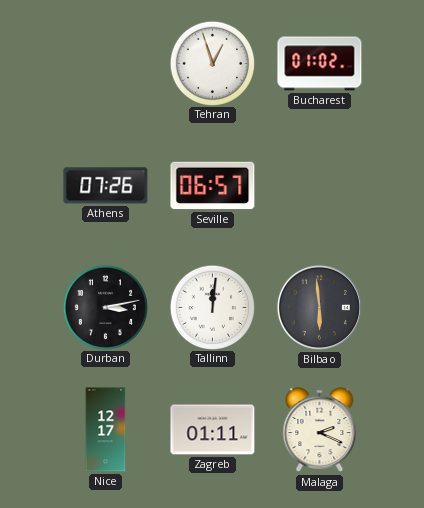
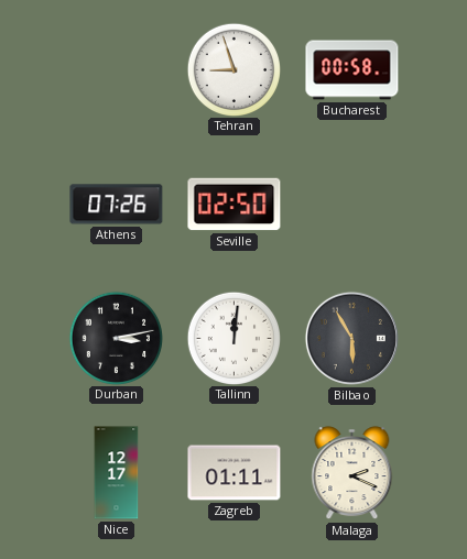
Tehran: 12:57 -> 8:57 (233, 69)
Bucharest: 01:02 -> 00:58 (352, 70)
Seville: 06:57 -> 02:50 (235, 205)
Bilbao: 5:59 -> 5:55 (351, 338)
